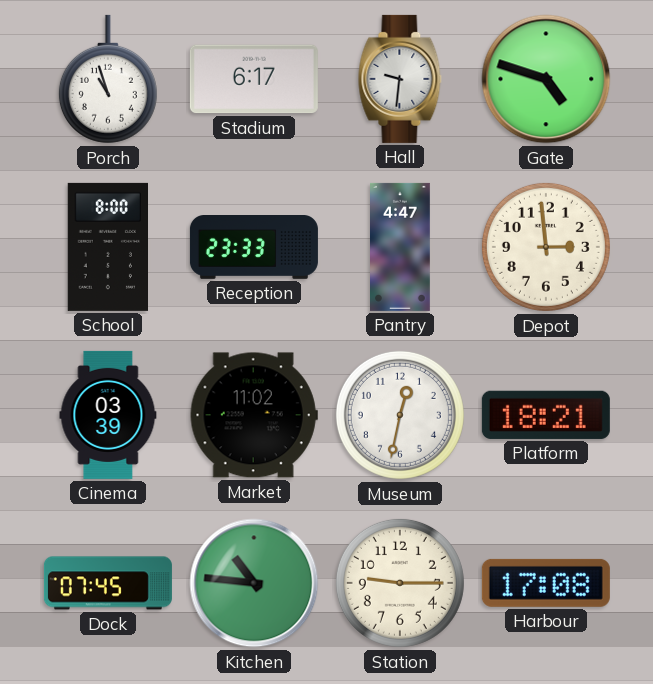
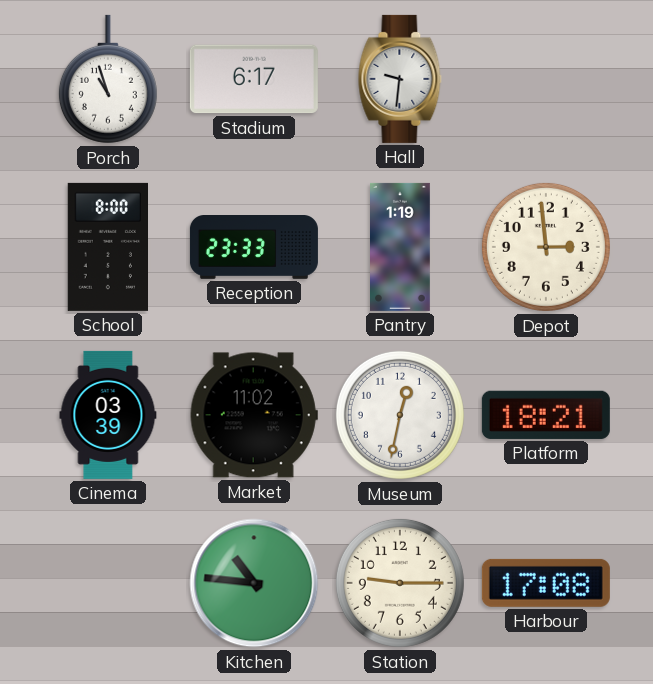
Gate: 4:48 -> none (546, 79)
Pantry: 4:47 -> 1:19 (401, 247)
Dock: 07:45 -> none (108, 583)
